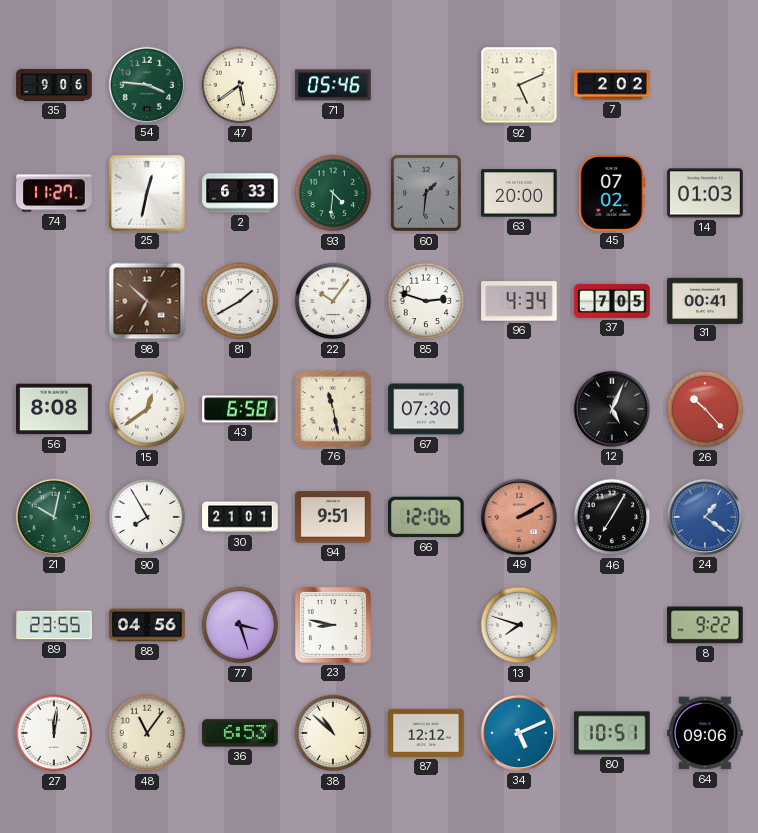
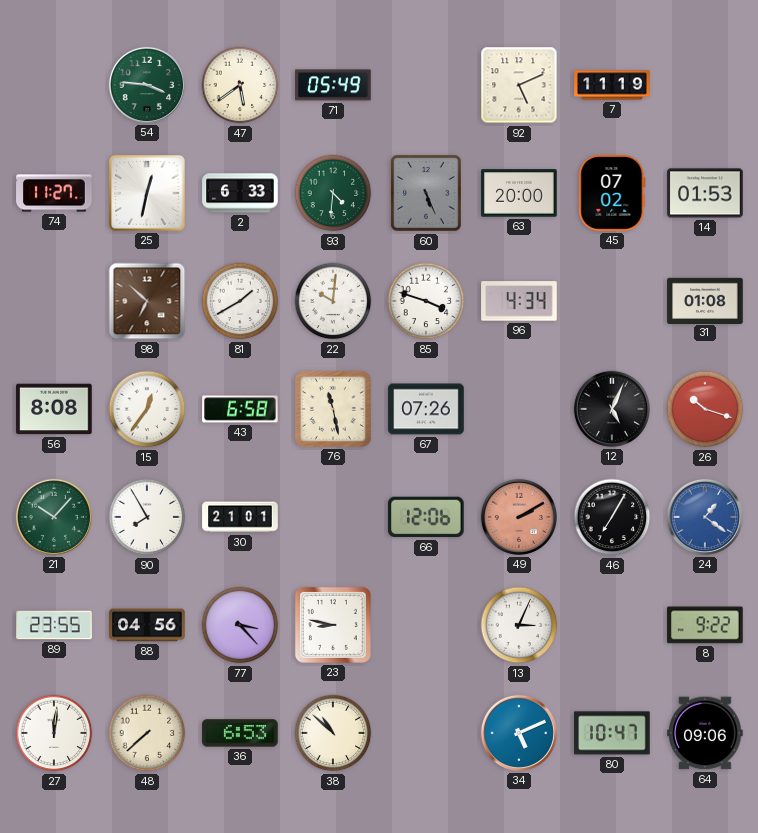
35: 9:06 -> none (54, 86)
71: 05:46 -> 05:49 (333, 85)
7: 2:02 -> 11:19 (612, 85)
60: 1:31 -> 5:26 (426, 193)
14: 01:03 -> 01:53 (705, 193)
22: 10:06 -> 10:01 (333, 301)
85: 2:48 -> 3:48 (426, 301)
37: 7:05 -> none (612, 301)
31: 00:41 -> 01:08 (705, 300)
15: 12:39 -> 12:36 (147, 409)
67: 07:30 -> 07:26 (426, 409)
26: 10:23 -> 10:18 (705, 409)
21: 10:02 -> 10:07 (54, 517)
94: 9:51 -> none (333, 517)
77: 3:27 -> 3:23 (240, 625)
13: 7:48 -> 3:04 (519, 625)
48: 11:06 -> 7:38 (147, 733)
87: 12:12 -> none (426, 733)
80: 10:51 -> 10:47 (612, 733)
